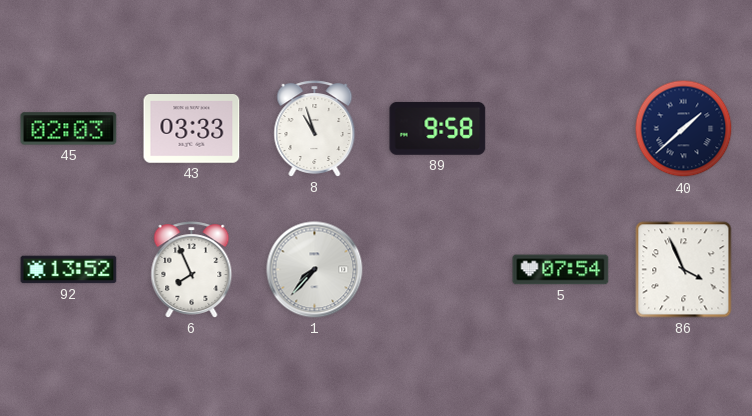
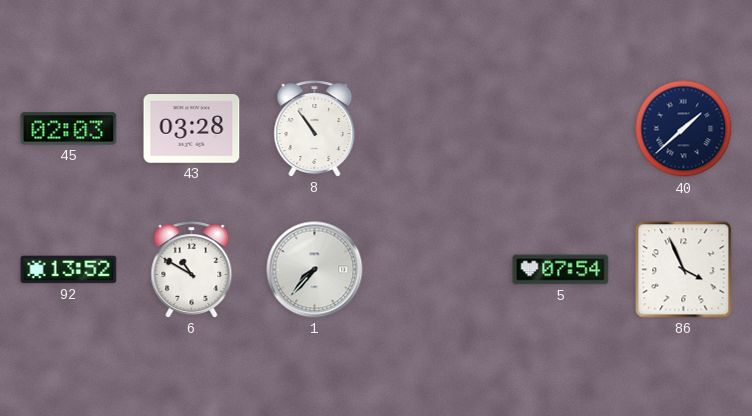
43: 03:33 -> 03:28 (192, 129)
8: 10:57 -> 10:54 (315, 129)
89: 9:58 -> none (438, 128)
6: 7:56 -> 10:50 (192, 270)
